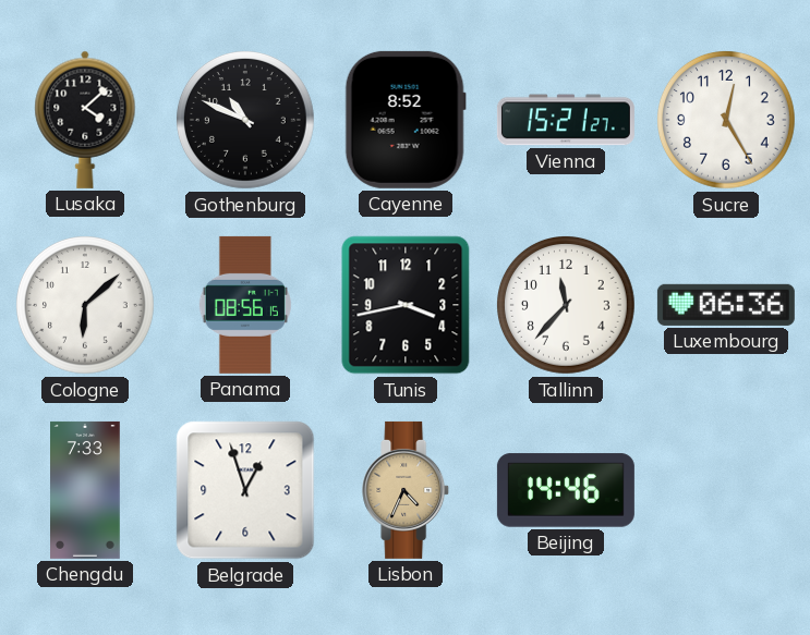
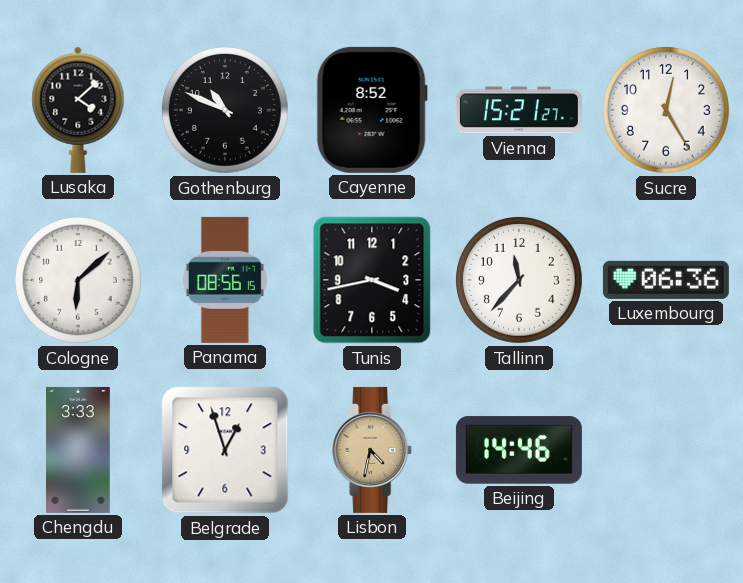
Chengdu: 7:33 -> 3:33 (79, 450)
Lisbon: 4:34 -> 4:32 (373, 450)
